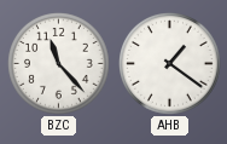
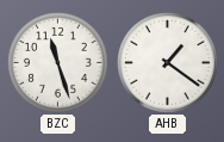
BZC: 11:23 -> 11:27 (58, 63)
